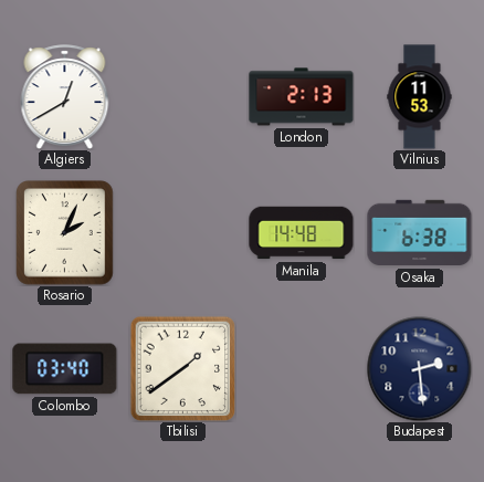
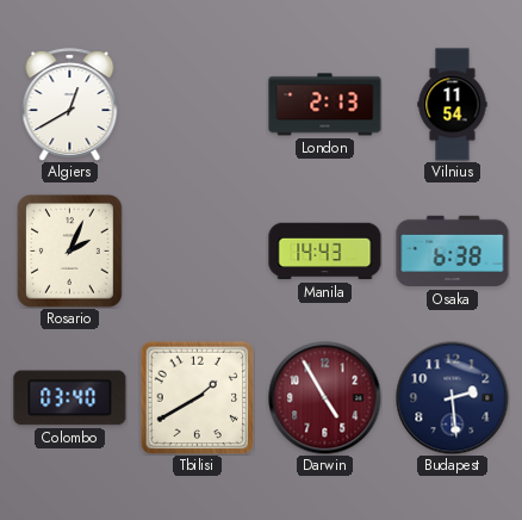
Vilnius: 11:53 -> 11:54 (453, 105)
Manila: 14:48 -> 14:43 (325, 252)
Tbilisi: 1:39 -> 1:40 (197, 397)
Darwin: none -> 4:55 (324, 397)
